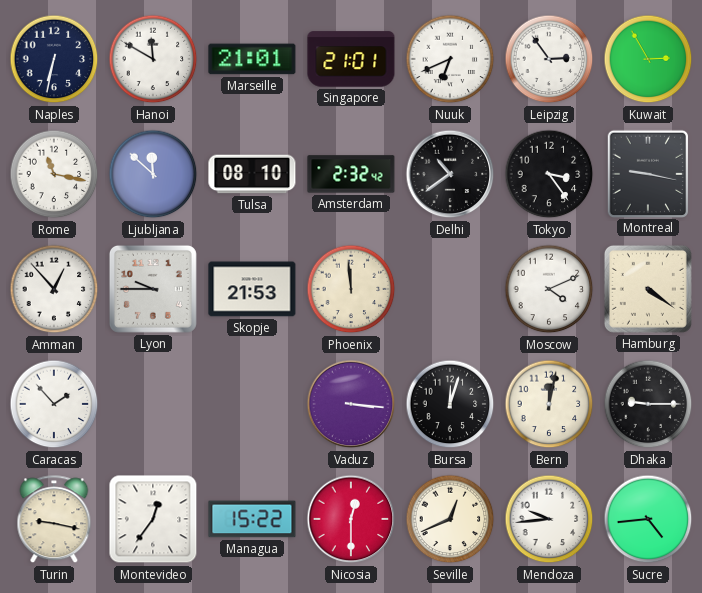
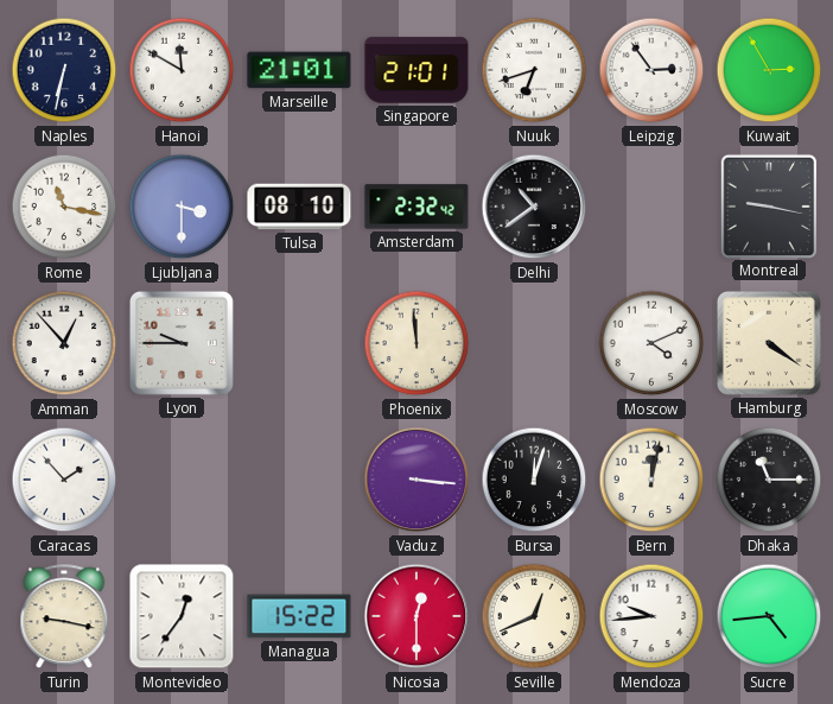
Nuuk: 6:41 -> 6:42 (534, 70)
Ljubljana: 11:52 -> 3:30 (182, 207)
Tokyo: 3:24 -> none (549, 174)
Skopje: 21:53 -> none (252, 289)
Dhaka: 9:15 -> 11:15 (769, 480)
